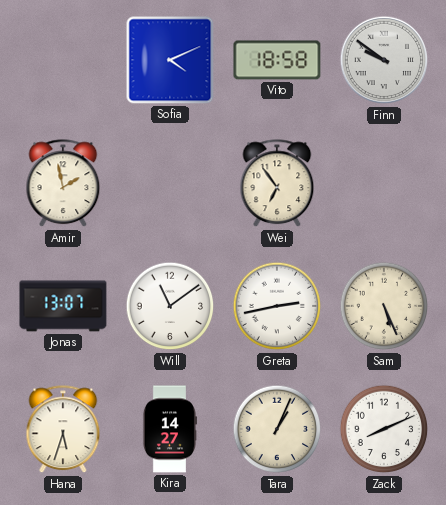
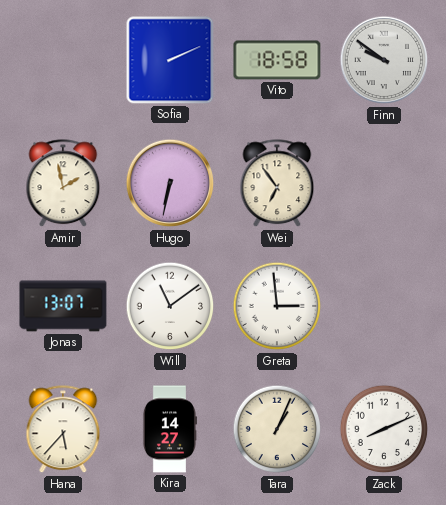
Sofia: 4:11 -> 2:11 (170, 60)
Hugo: none -> 6:32 (170, 183)
Greta: 2:43 -> 2:59 (277, 306)
Sam: 5:26 -> none (384, 306)
Hana: 5:33 -> 5:37 (63, 430)
